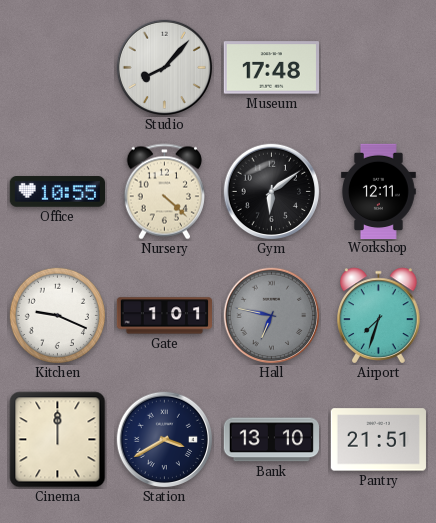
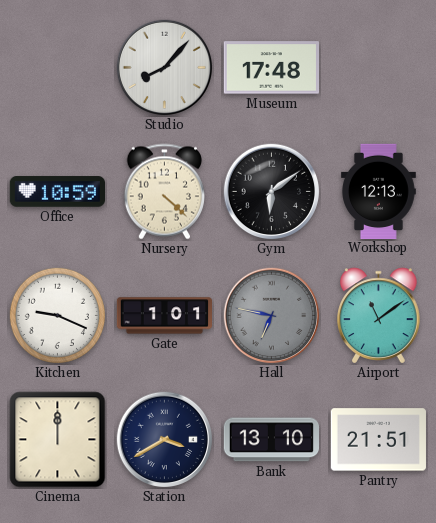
Office: 10:55 -> 10:59 (57, 192)
Workshop: 12:11 -> 12:13 (378, 191)
Airport: 7:33 -> 11:09 (379, 316)
